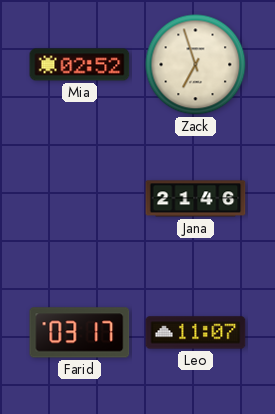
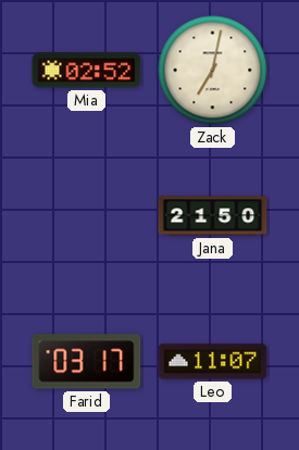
Zack: 6:57 -> 7:02 (213, 71)
Jana: 21:46 -> 21:50 (213, 216)
